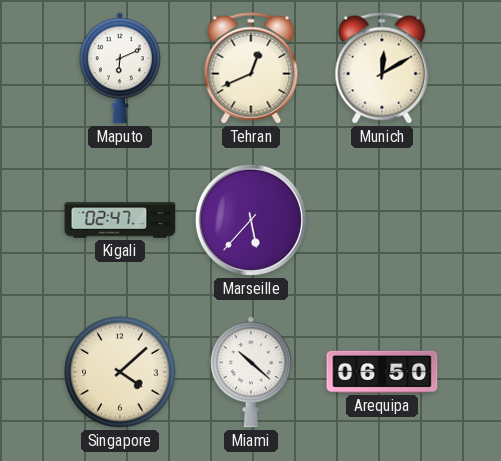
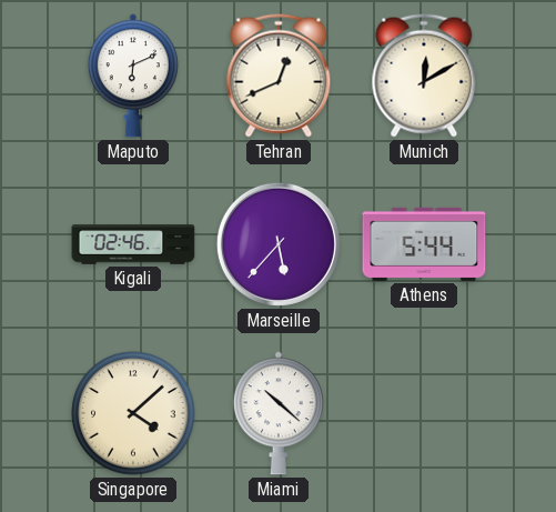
Kigali: 02:47 -> 02:46 (133, 244)
Athens: none -> 5:44 (424, 244)
Arequipa: 06:50 -> none (382, 372)
